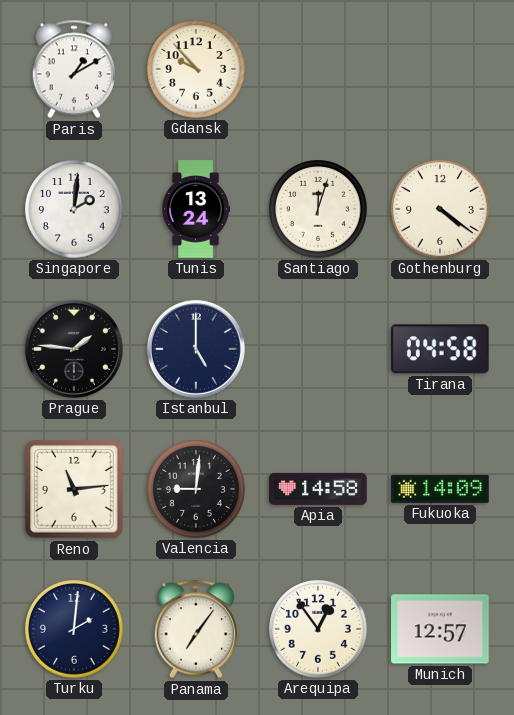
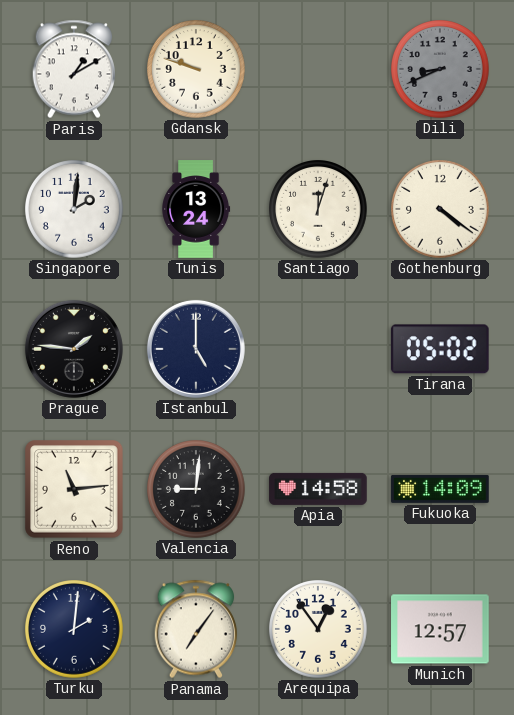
Gdansk: 9:53 -> 9:48 (197, 70)
Dili: none -> 8:41 (441, 70)
Tirana: 04:58 -> 05:02 (440, 349)
